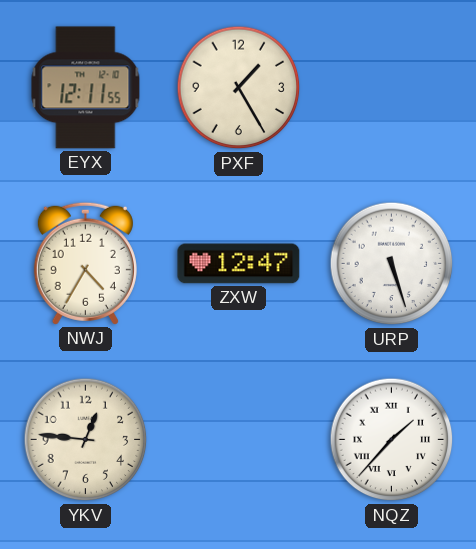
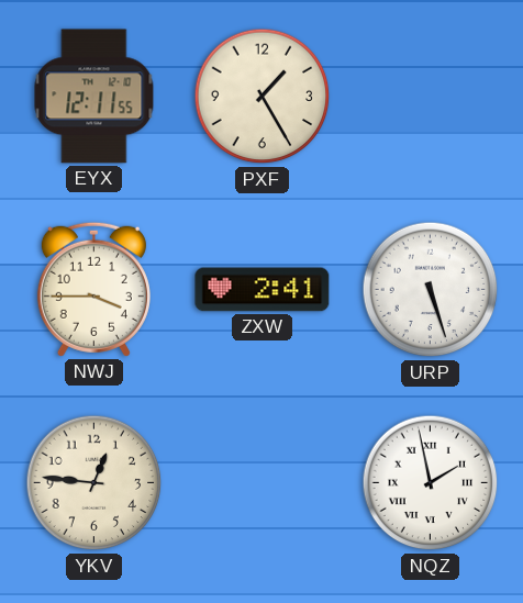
NWJ: 4:35 -> 3:45 (93, 289)
ZXW: 12:47 -> 2:41 (263, 290)
NQZ: 1:37 -> 1:58 (431, 483)
